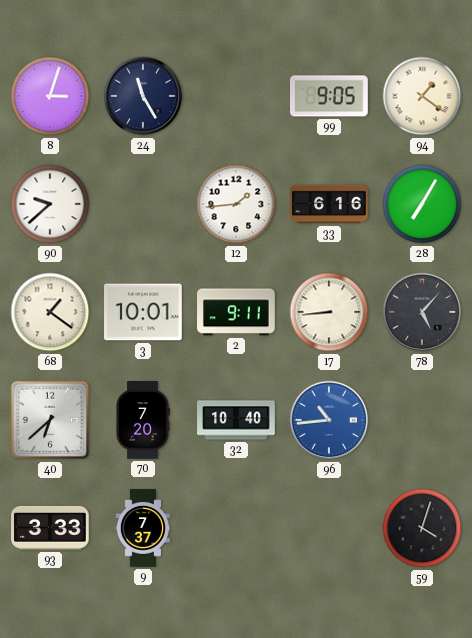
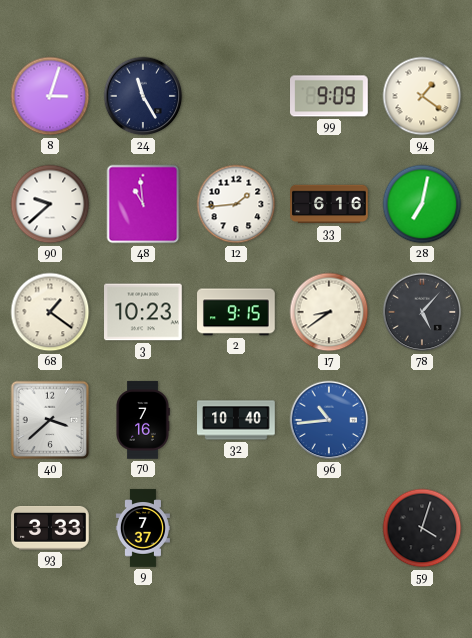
99: 9:05 -> 9:09 (330, 96)
48: none -> 10:59 (143, 204)
28: 7:05 -> 7:02 (422, 204)
3: 10:01 -> 10:23 (143, 312)
2: 9:11 -> 9:15 (236, 312)
17: 8:44 -> 8:39 (329, 312)
40: 6:38 -> 3:38 (50, 420)
70: 7:20 -> 7:16 (143, 420)
